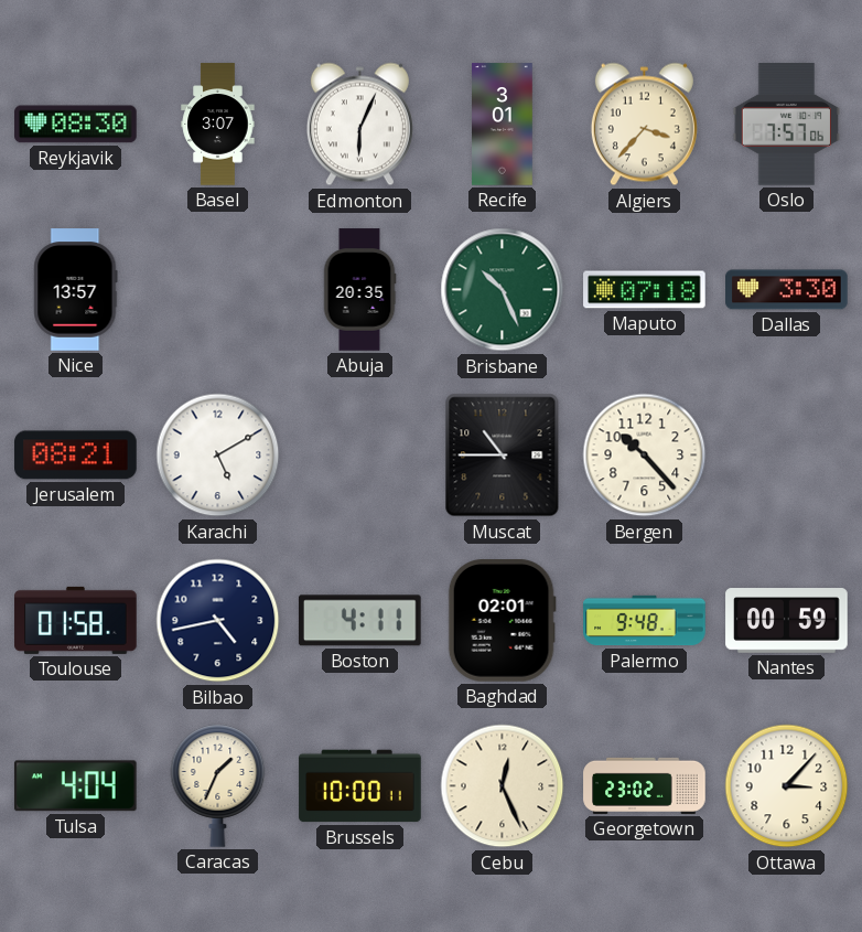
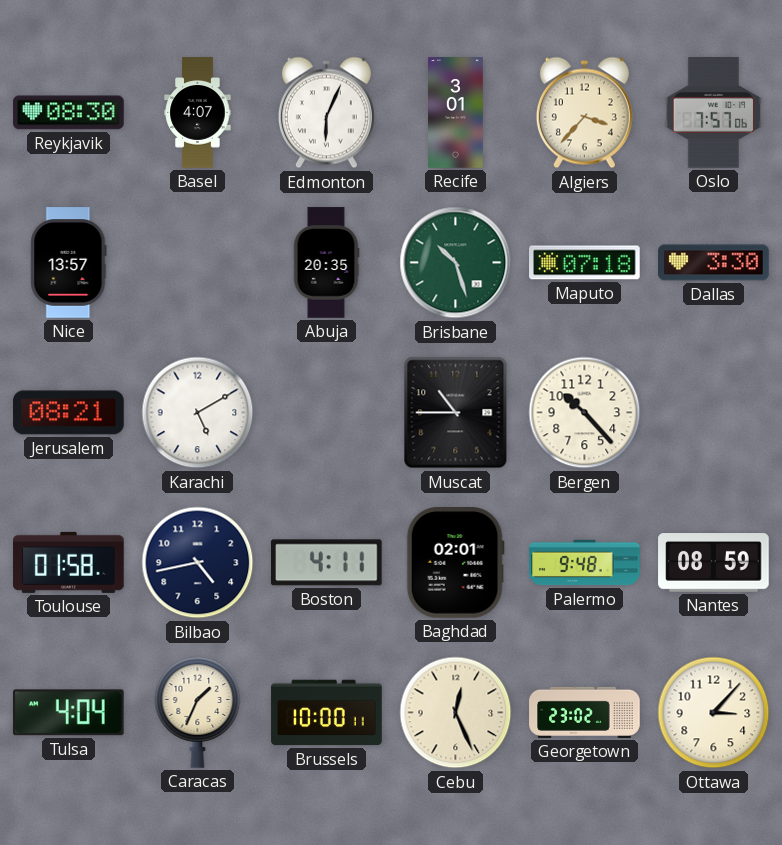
Basel: 3:07 -> 4:07 (198, 113)
Brisbane: 10:26 -> 10:27 (456, 263)
Nantes: 00:59 -> 08:59 (714, 563)
